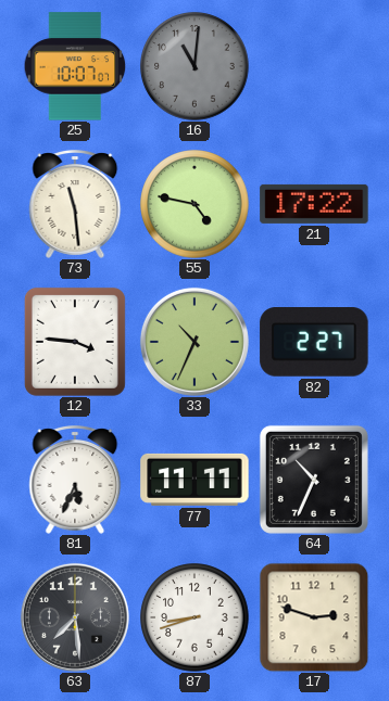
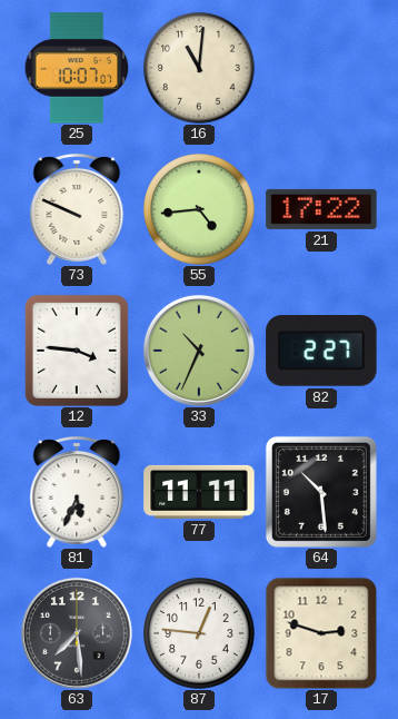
16 dial: grey -> cream (199, 68)
73: 11:29 -> 9:49 (77, 210)
55: 4:47 -> 4:44 (199, 209)
64: 10:34 -> 10:29 (321, 492)
87: 8:42 -> 12:46 (199, 633)
